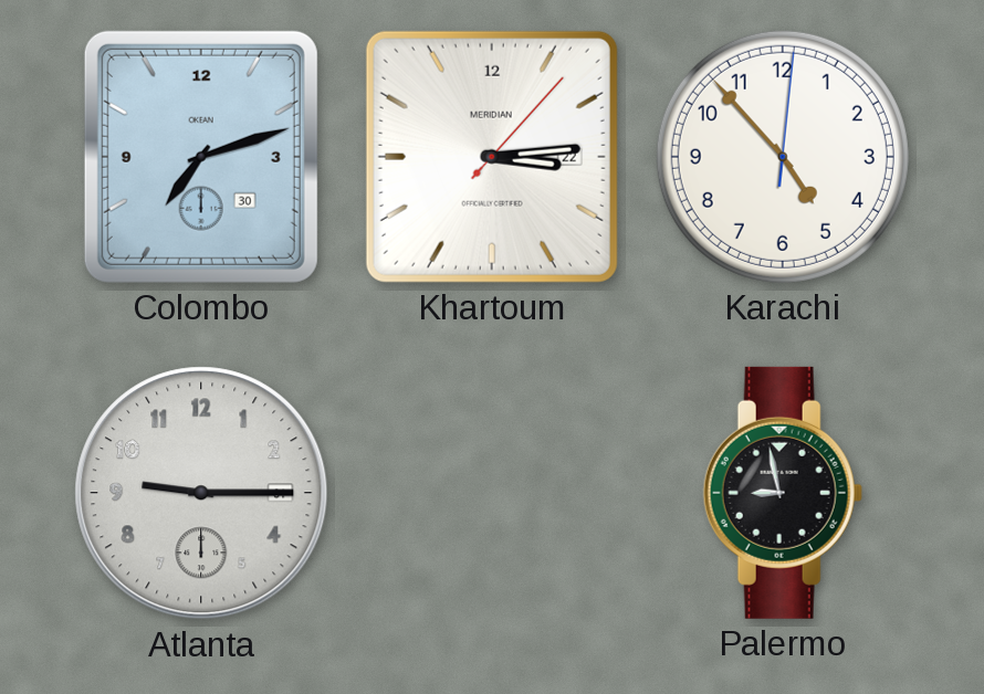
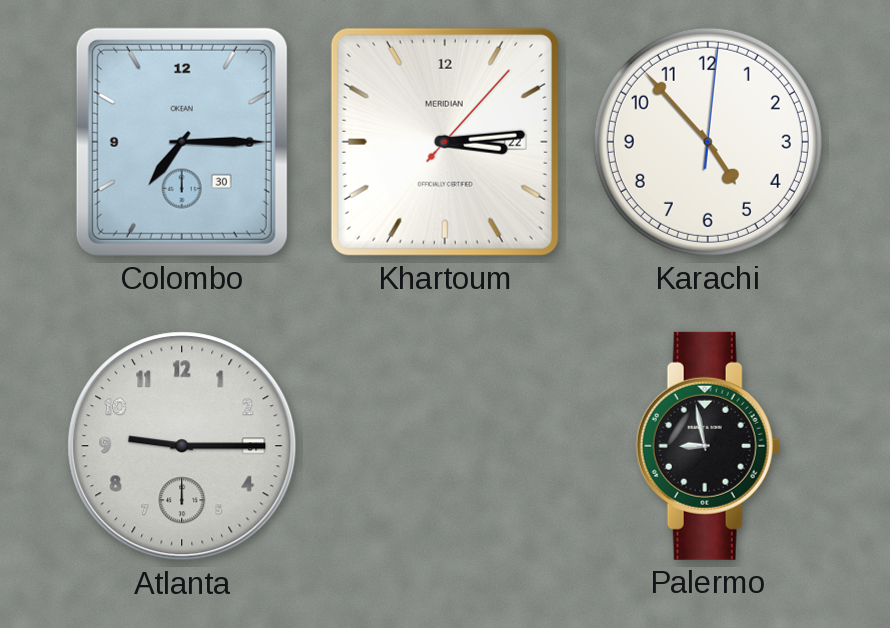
Colombo: 7:12 -> 7:15 (182, 142)
